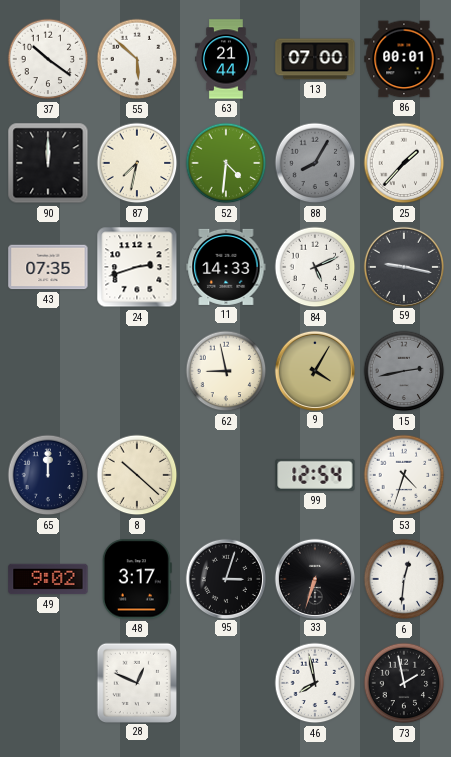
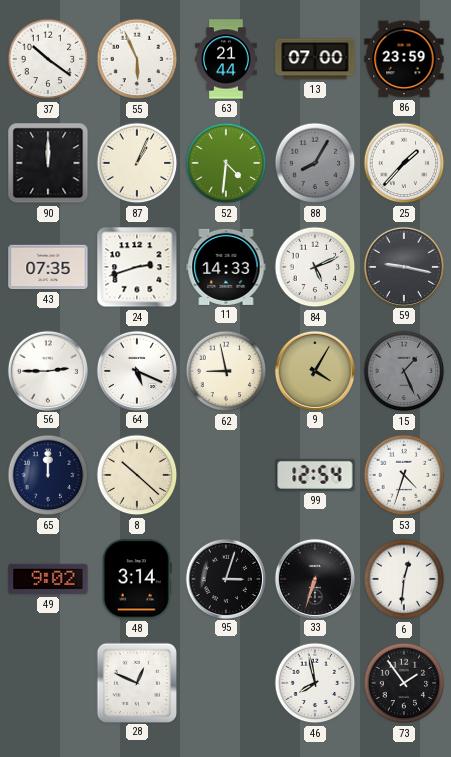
55: 5:52 -> 5:56 (137, 59)
86: 00:01 -> 23:59 (404, 59)
87: 7:32 -> 1:04 (137, 163)
56: none -> 2:45 (47, 370)
64: none -> 5:19 (136, 370)
15: 2:43 -> 1:26 (404, 371)
48: 3:17 -> 3:14 (137, 579)
73: 1:58 -> 1:54 (404, 683)
